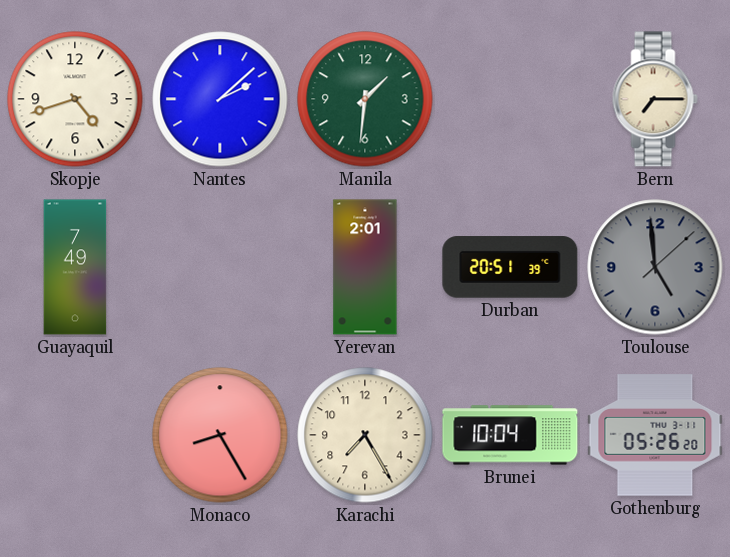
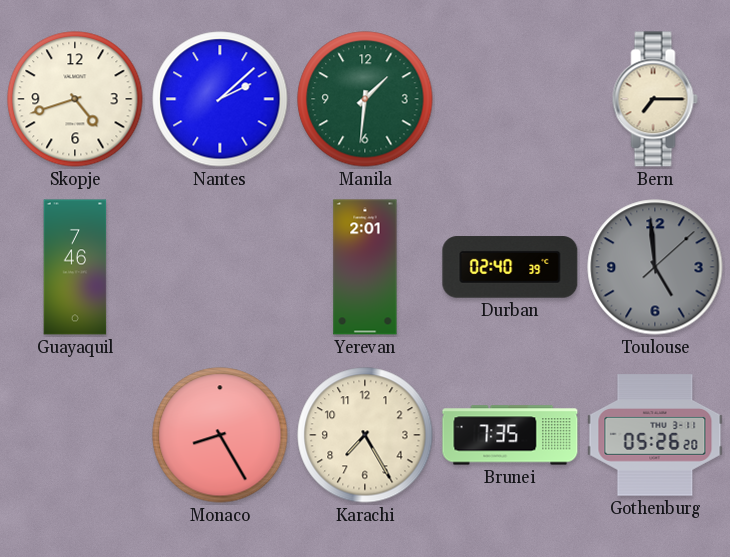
Guayaquil: 7:49 -> 7:46 (75, 267)
Durban: 20:51 -> 02:40 (510, 267)
Brunei: 10:04 -> 7:35 (510, 435)
